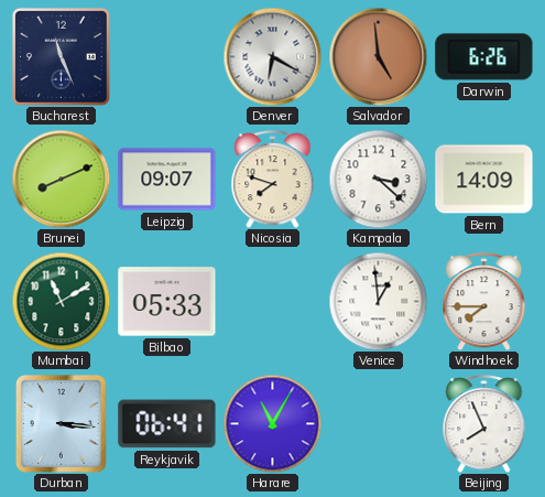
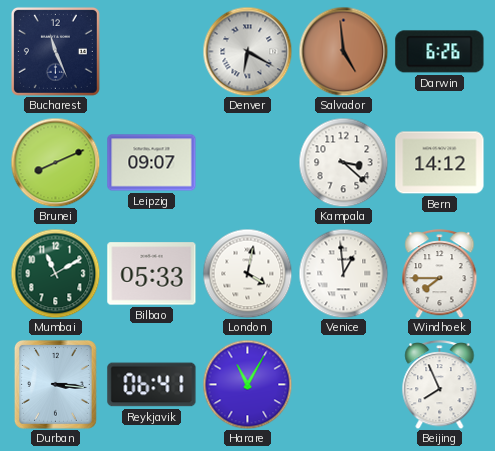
Nicosia: 7:48 -> none (273, 180)
Bern: 14:09 -> 14:12 (440, 163)
London: none -> 4:02 (247, 273)
